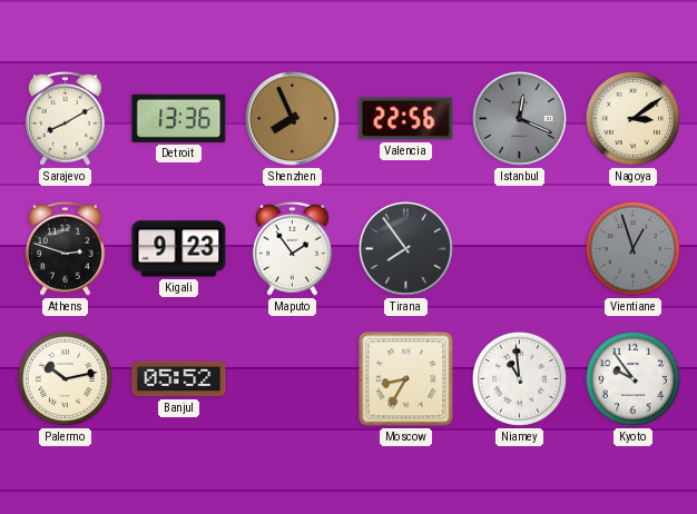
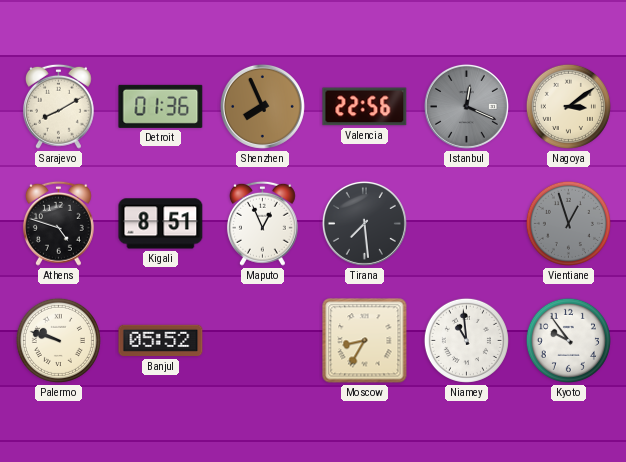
Detroit: 13:36 -> 01:36 (161, 106)
Athens: 2:48 -> 4:48 (58, 223)
Kigali: 9:23 -> 8:51 (161, 224)
Maputo: 1:54 -> 12:56 (262, 223)
Tirana: 7:54 -> 7:29 (364, 223)
Palermo: 10:13 -> 9:48 (58, 340)
